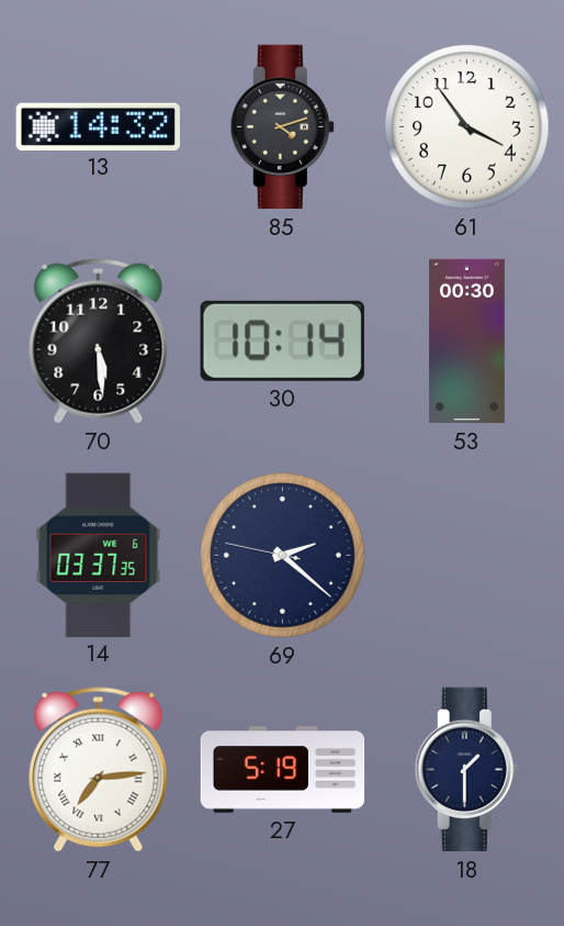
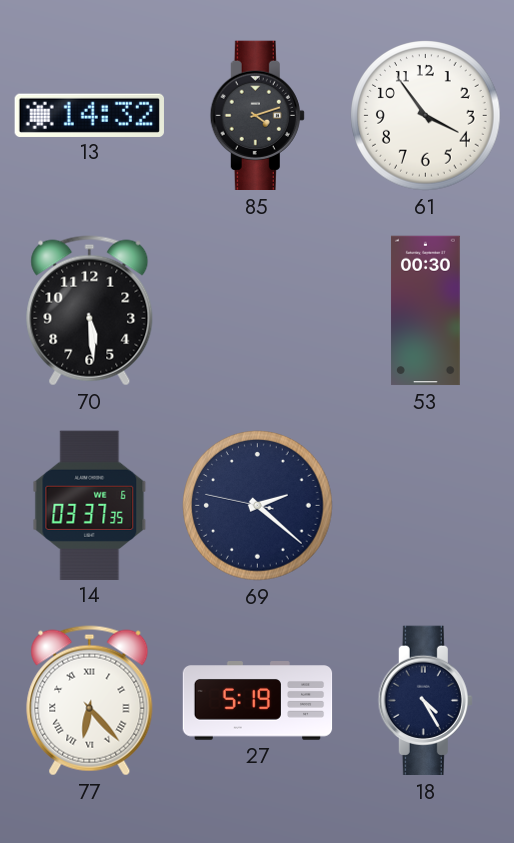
30: 10:14 -> none (282, 341)
77: 7:14 -> 6:23 (90, 701)
18: 1:30 -> 4:25 (425, 701)
